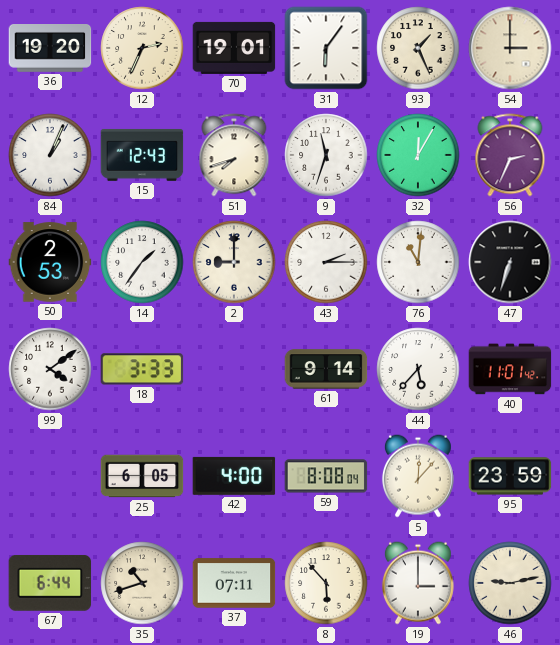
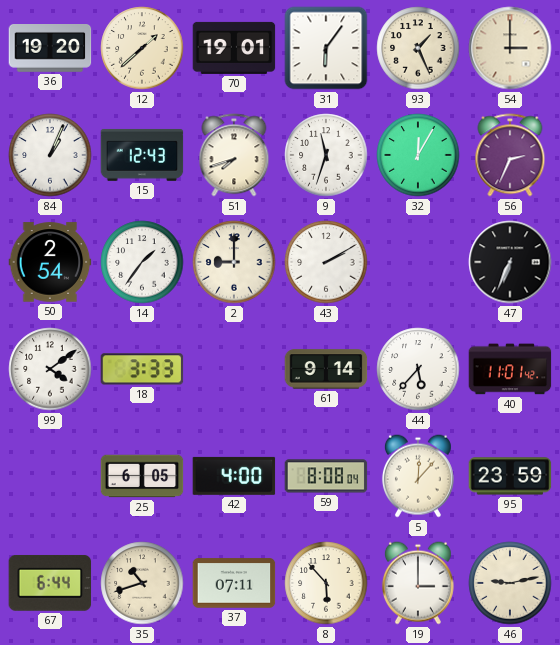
12: 2:34 -> 1:38 (142, 48)
50: 2:53 -> 2:54 (50, 262)
43: 2:15 -> 2:10 (326, 262)
76: 11:01 -> none (418, 262)
47: 6:33 -> 6:34 (510, 262)
